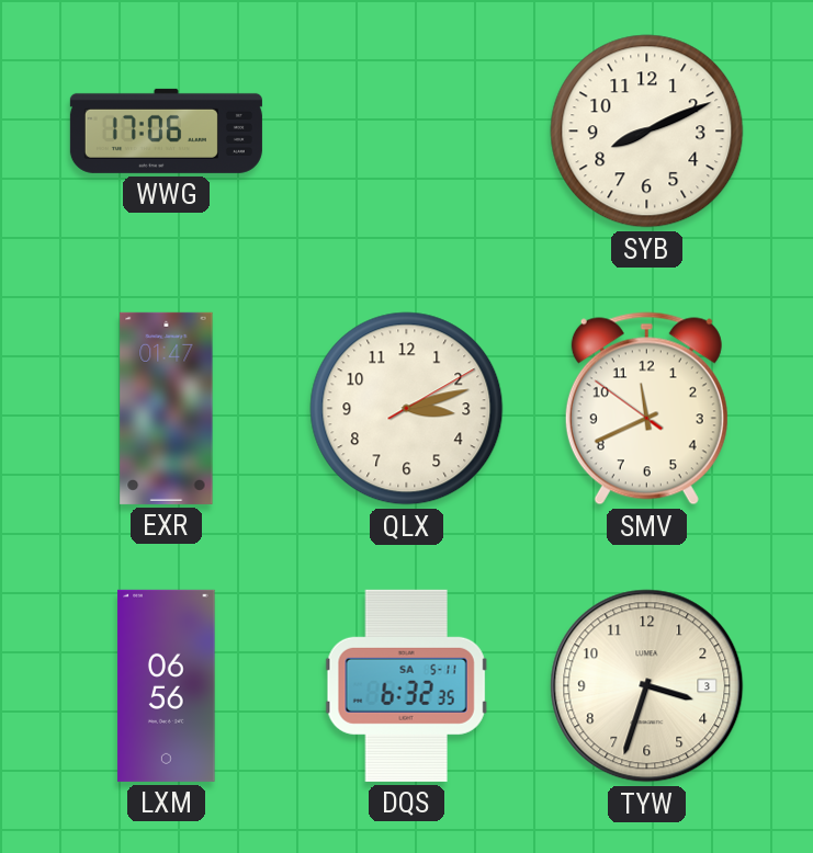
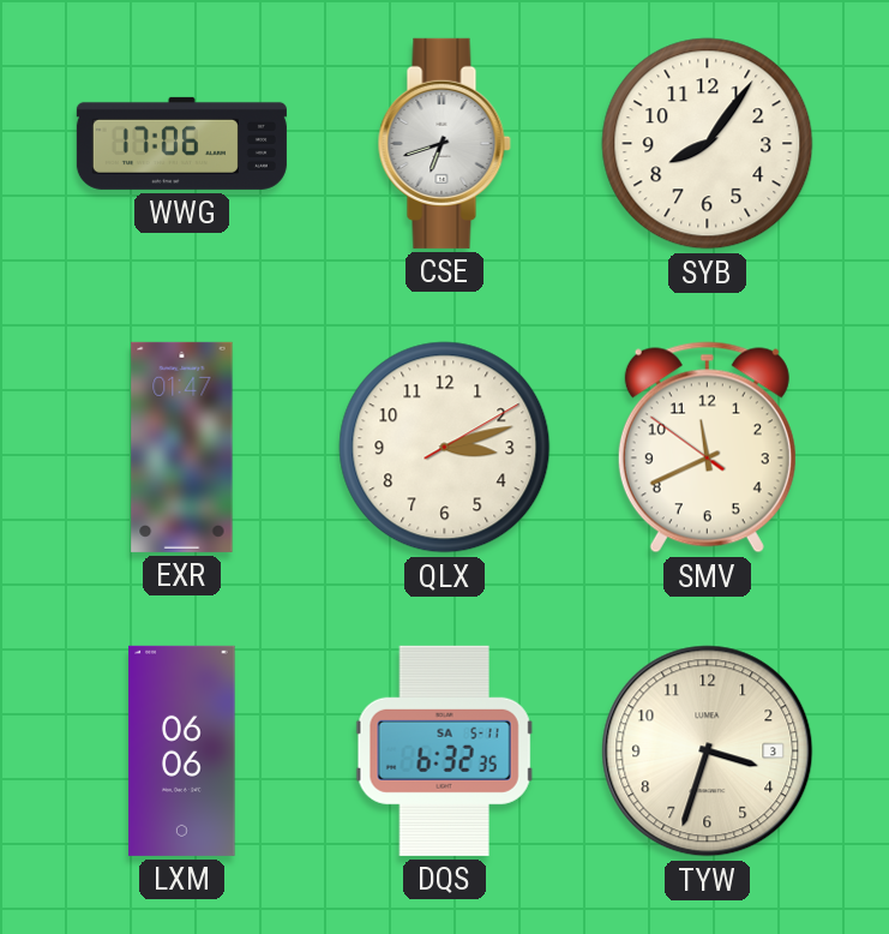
CSE: none -> 6:42 (444, 143)
SYB: 8:11 -> 8:06 (708, 144)
LXM: 06:56 -> 06:06 (182, 750)
